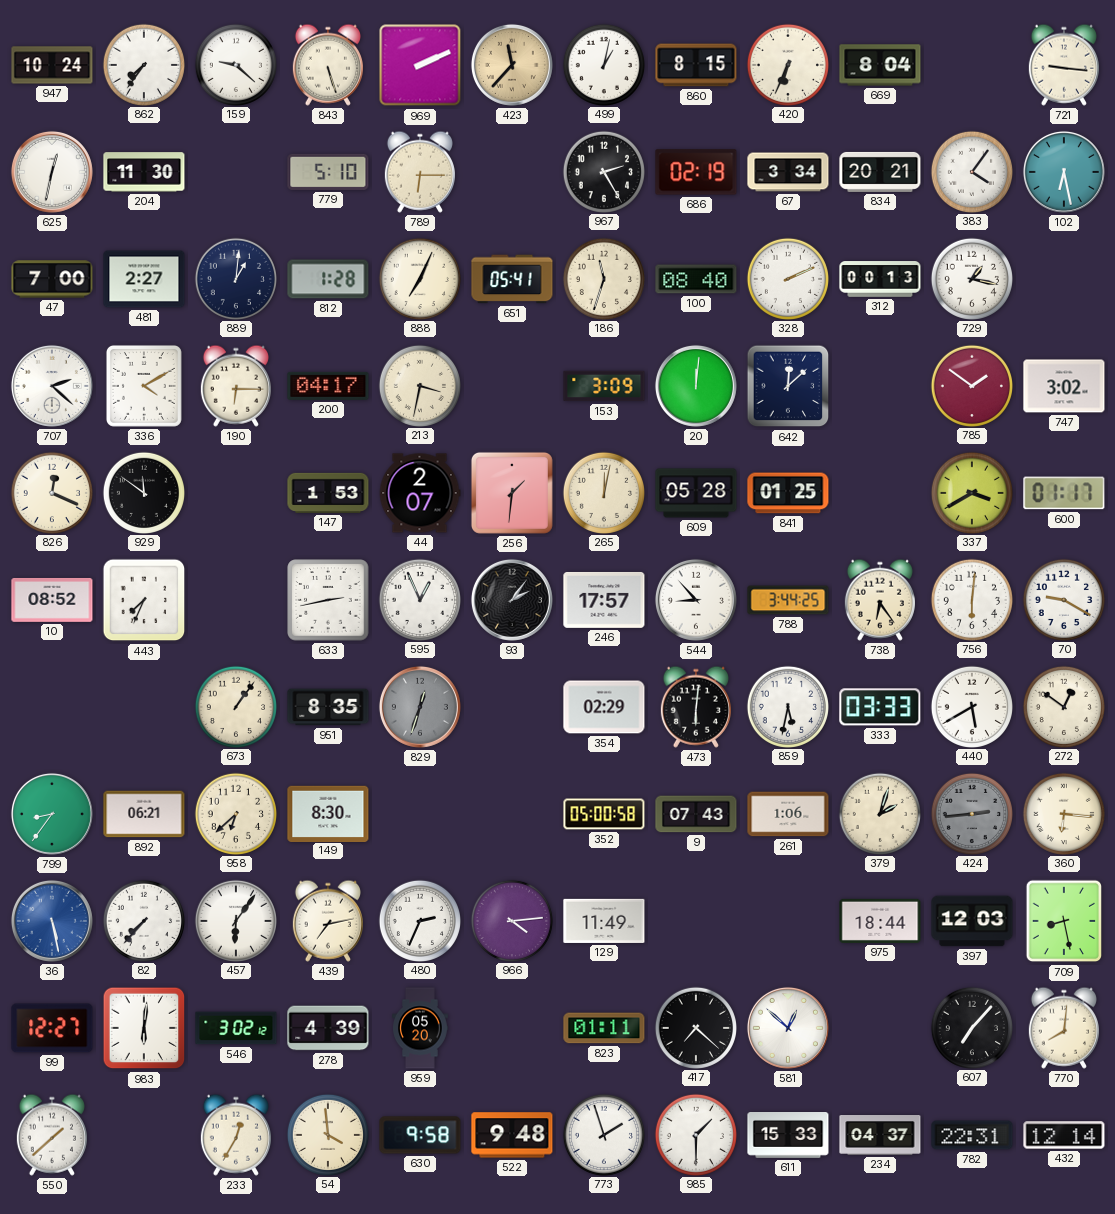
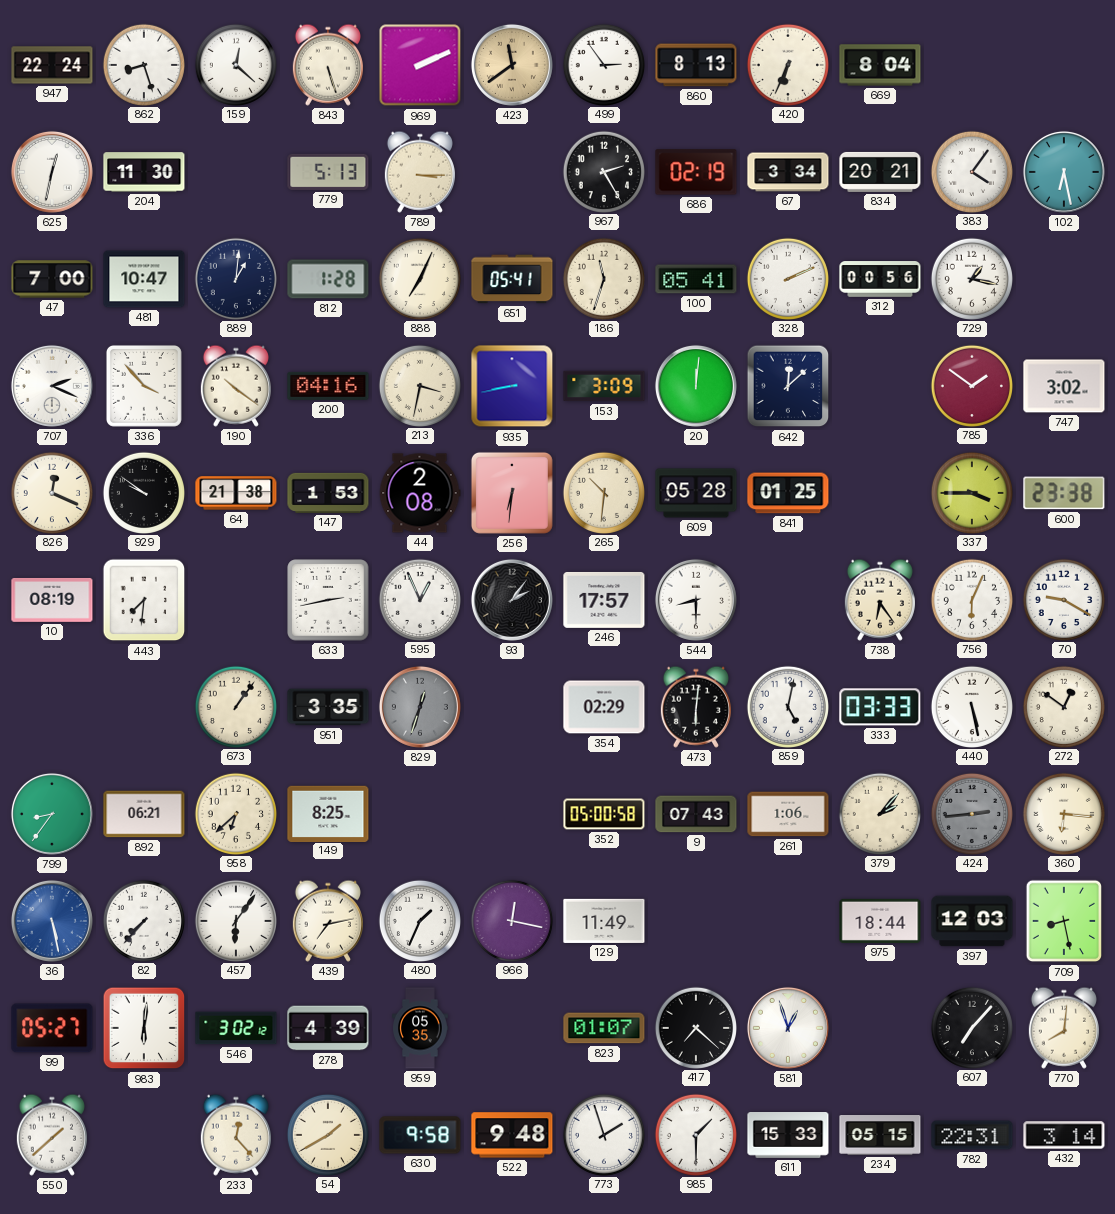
947: 10:24 -> 22:24 (52, 65)
862: 7:36 -> 8:27 (143, 64)
159: 9:22 -> 12:22 (235, 64)
423: 11:37 -> 11:39 (512, 65)
499: 1:02 -> 2:54 (603, 64)
860: 8:15 -> 8:13 (696, 65)
721: 9:16 -> none (1064, 65)
779: 5:10 -> 5:13 (328, 172)
789: 6:15 -> 3:15 (420, 172)
481: 2:27 -> 10:47 (144, 279)
100: 08:40 -> 05:41 (696, 279)
312: 00:13 -> 00:56 (880, 279)
707: 2:22 -> 2:19 (52, 386)
336: 4:10 -> 3:53 (144, 386)
190: 6:15 -> 10:21 (236, 386)
200: 04:17 -> 04:16 (328, 386)
935: none -> 8:43 (512, 386)
929: 11:51 -> 9:51 (143, 492)
64: none -> 21:38 (236, 493)
44: 2:07 -> 2:08 (420, 493)
256: 1:31 -> 6:31 (512, 493)
265: 12:02 -> 10:31 (603, 492)
337: 3:40 -> 3:45 (971, 492)
600: 01:17 -> 23:38 (1064, 493)
10: 08:52 -> 08:19 (52, 600)
443: 7:34 -> 7:31 (144, 600)
544: 8:53 -> 8:30 (696, 600)
788: 3:44 -> none (788, 600)
756: 6:01 -> 6:04 (971, 599)
951: 8:35 -> 3:35 (328, 707)
859: 5:32 -> 5:02 (787, 706)
440: 5:40 -> 5:28 (971, 706)
149: 8:30 -> 8:25 (328, 813)
379: 2:03 -> 2:07 (879, 813)
480: 2:34 -> 1:34 (419, 920)
966: 4:14 -> 12:17 (511, 920)
99: 12:27 -> 05:27 (52, 1028)
959: 05:20 -> 05:35 (420, 1028)
823: 01:11 -> 01:07 (604, 1028)
581: 12:52 -> 12:57 (788, 1028)
233: 12:35 -> 12:23 (236, 1135)
54: 3:59 -> 1:40 (327, 1134)
234: 04:37 -> 05:15 (880, 1136)
432: 12:14 -> 3:14 (1064, 1135)
